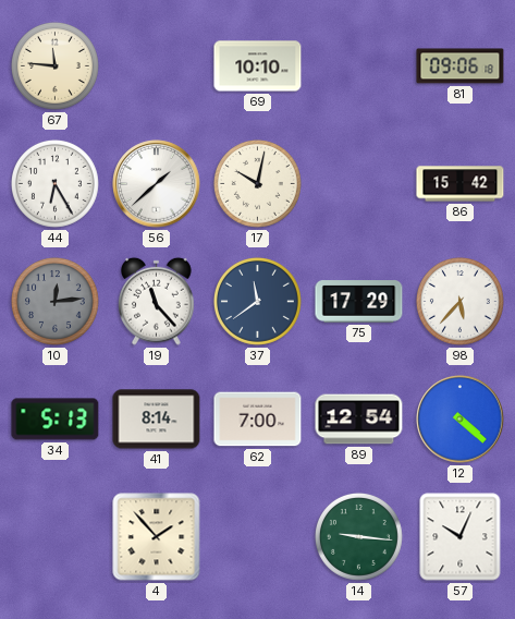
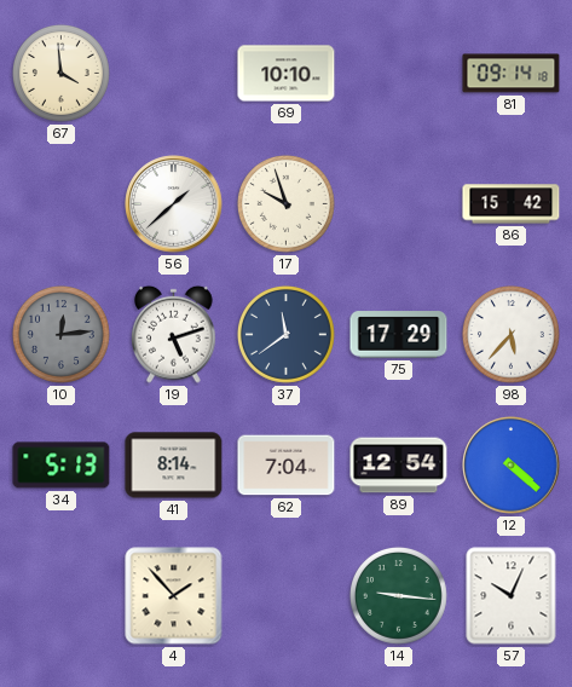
67: 11:46 -> 3:59 (60, 73)
81: 09:06 -> 09:14 (512, 74)
44: 6:25 -> none (54, 183)
17: 10:02 -> 9:57 (285, 203)
19: 11:23 -> 5:12 (174, 334)
62: 7:00 -> 7:04 (287, 466)
